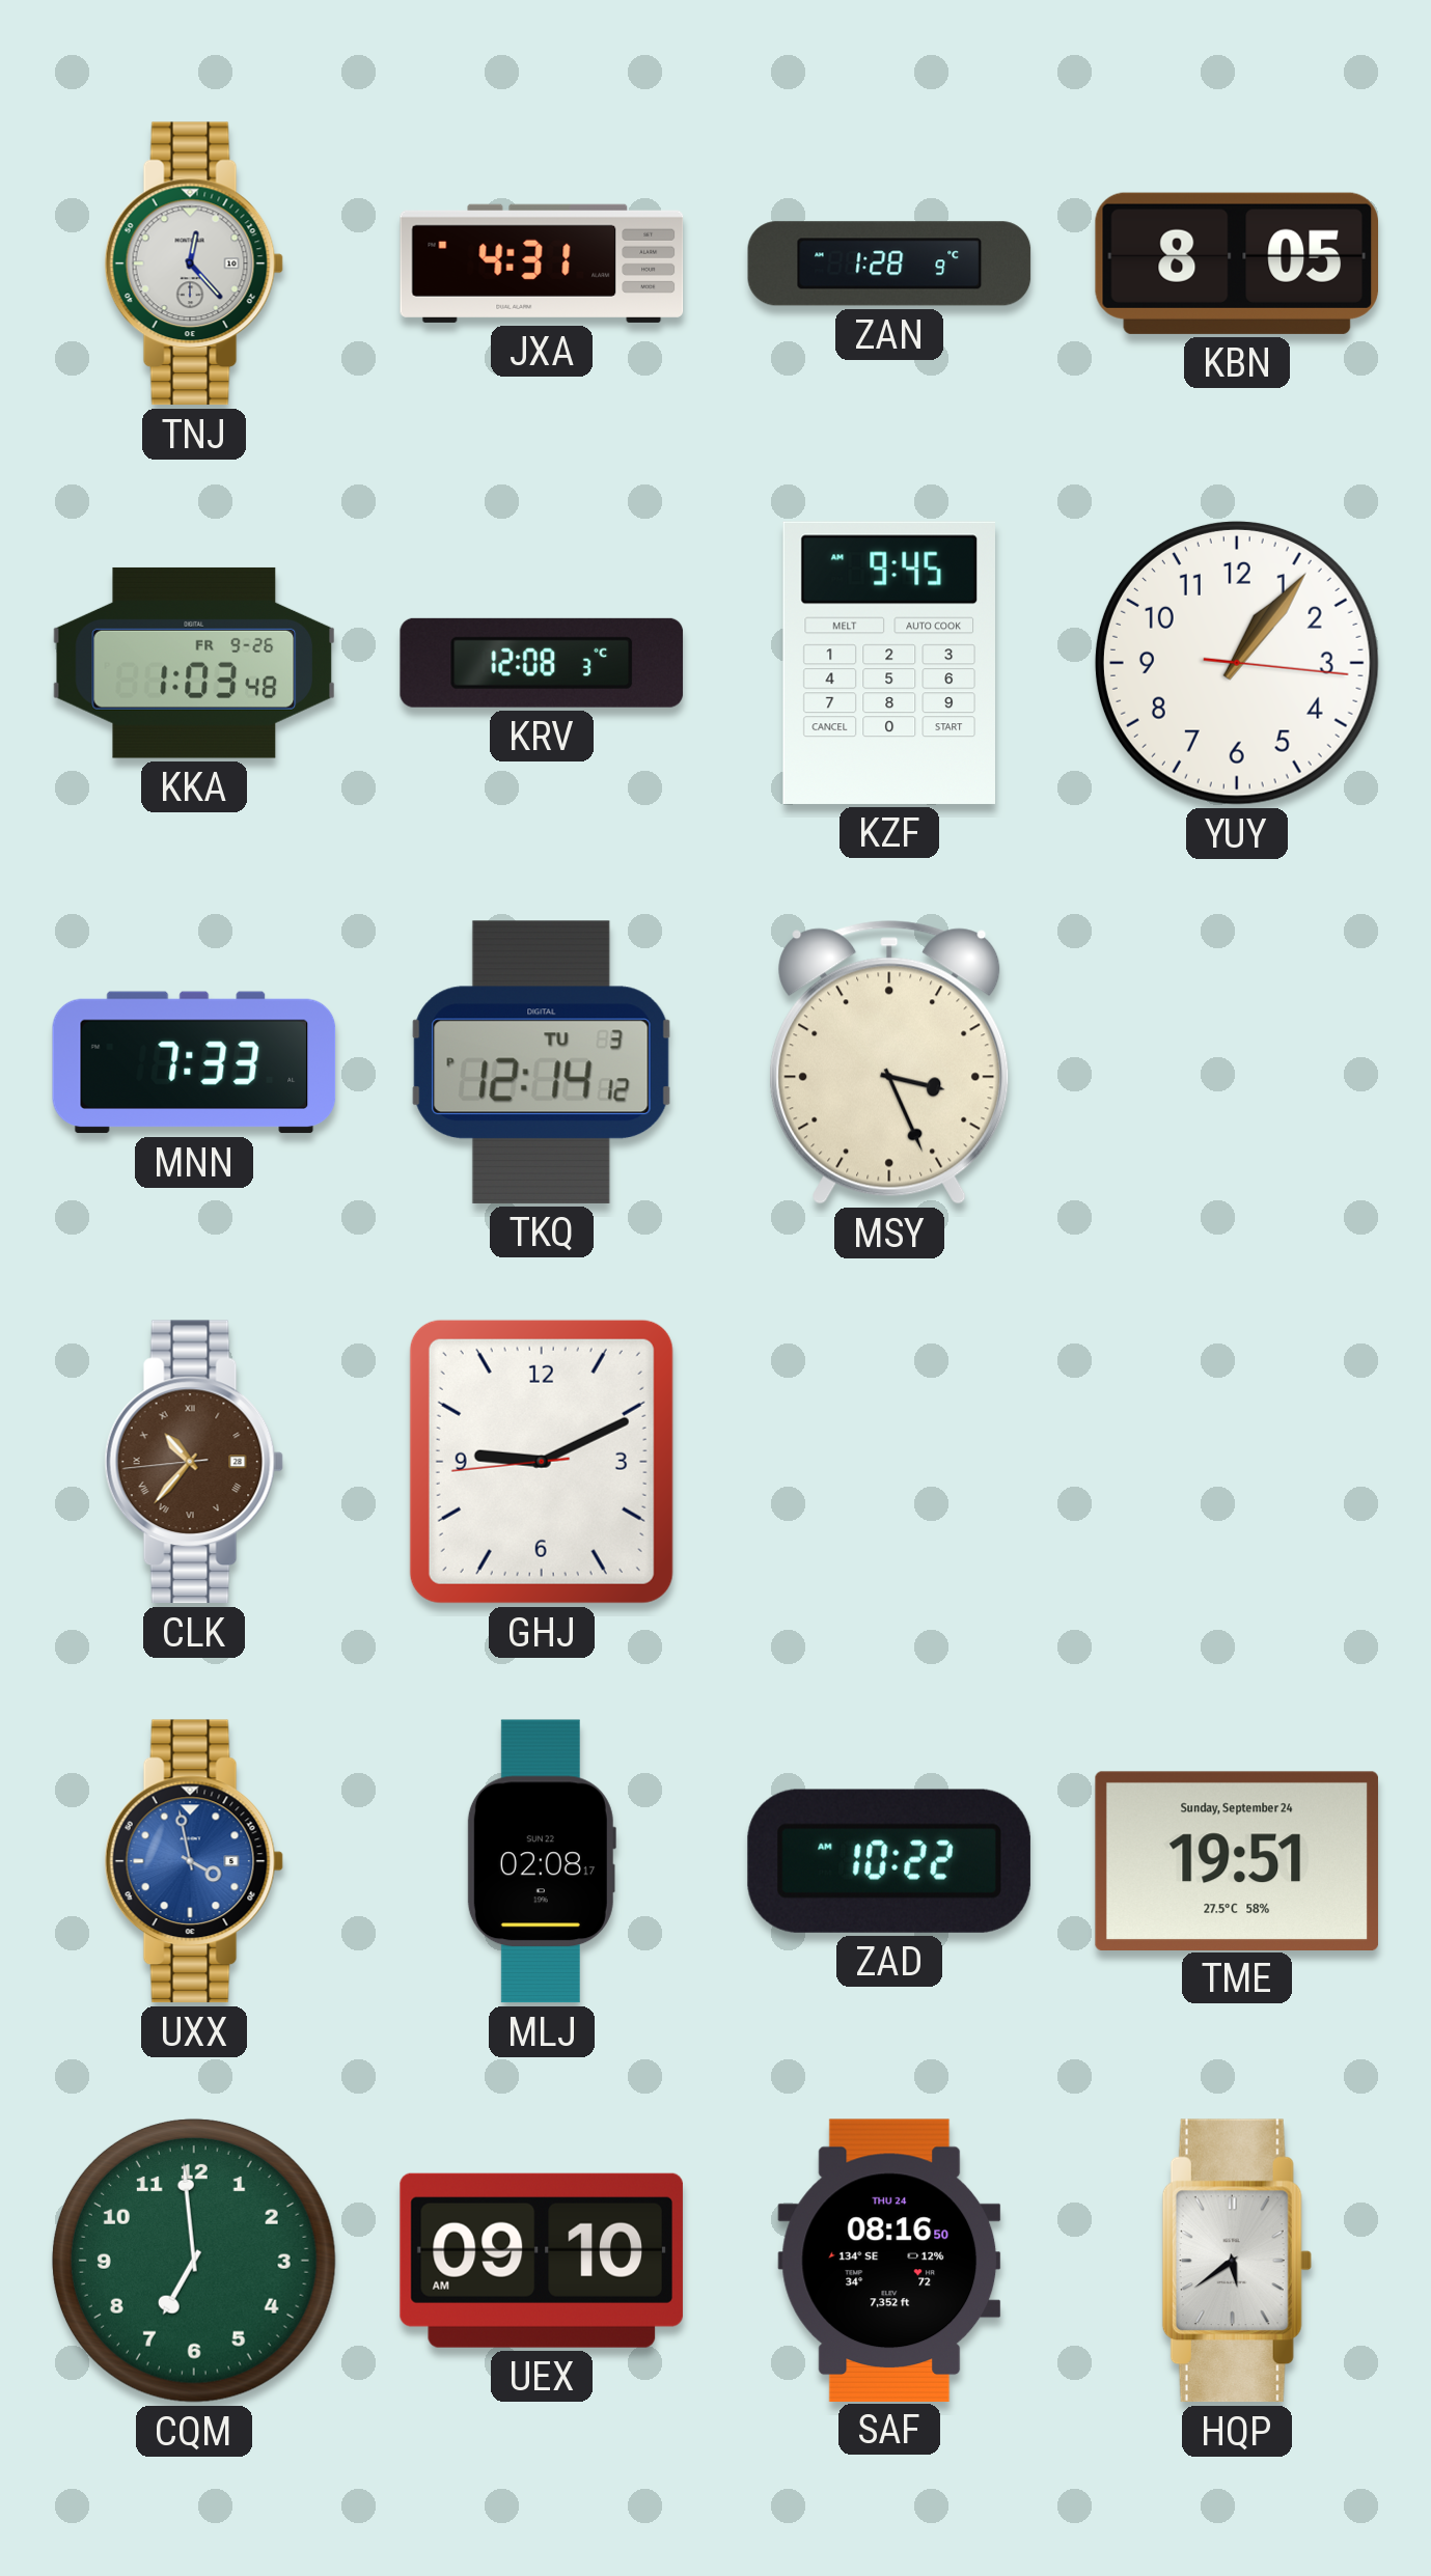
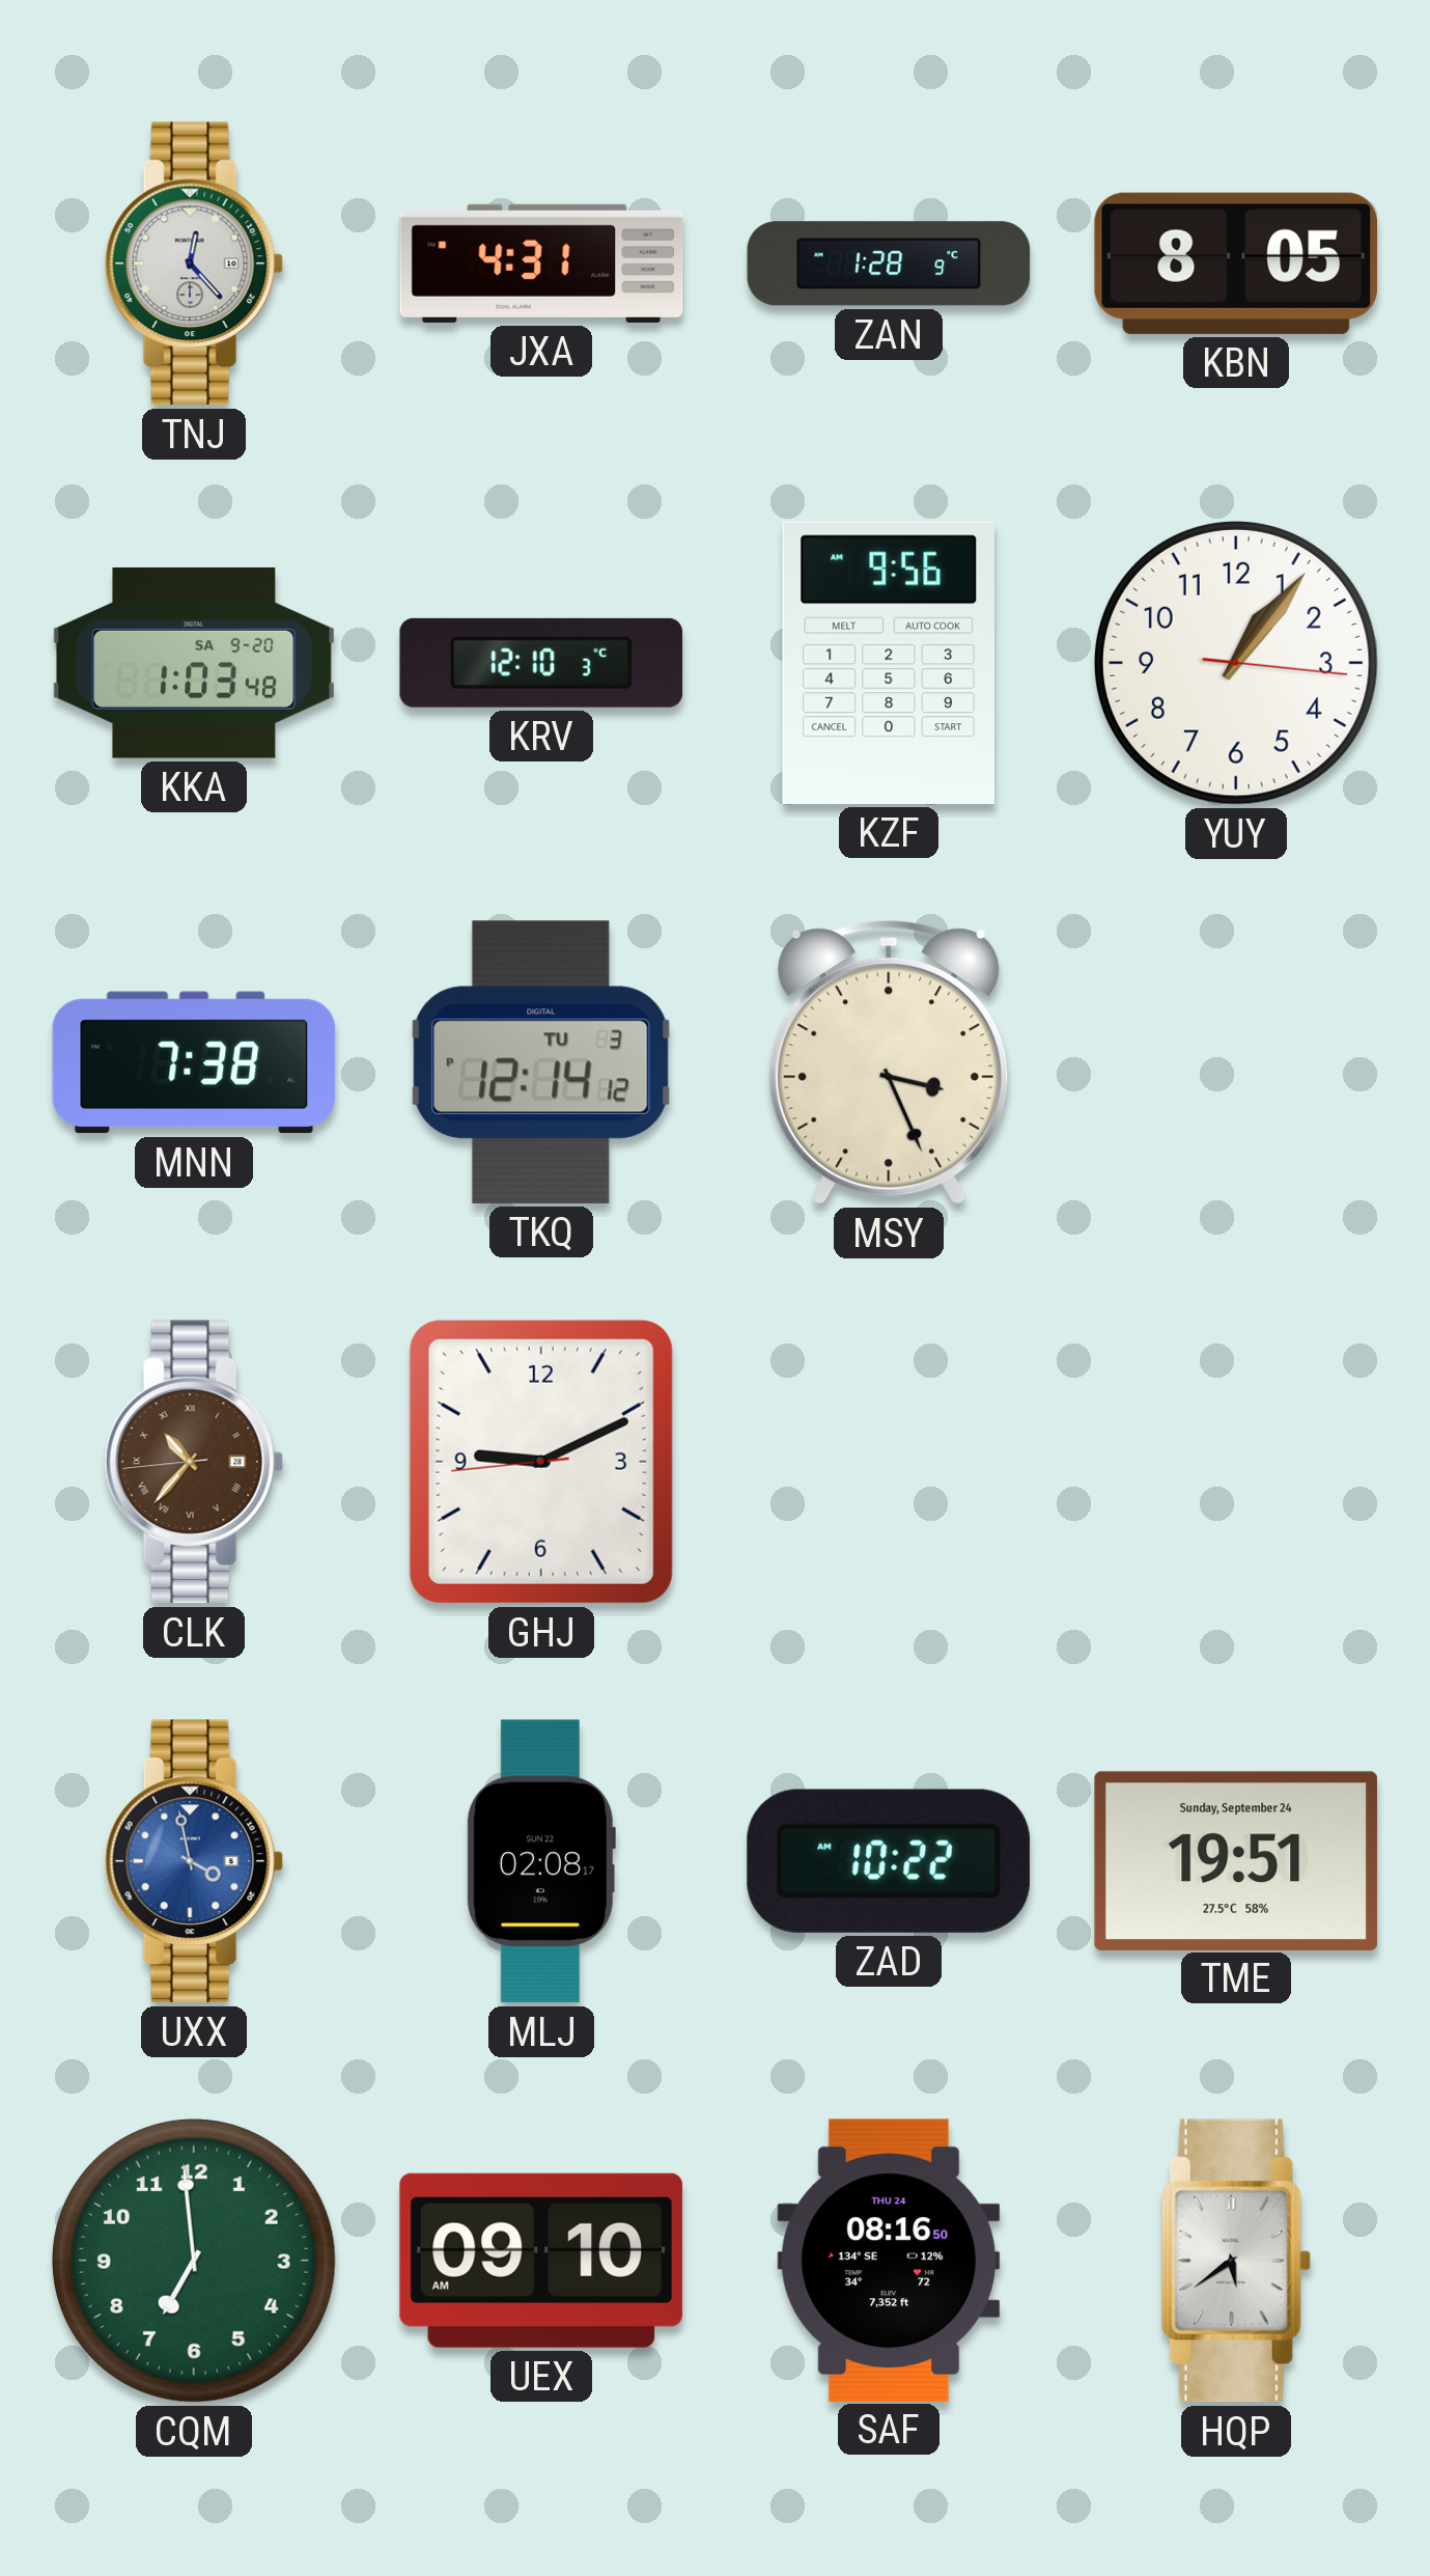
KKA date: FR 9-26 -> SA 9-20 (194, 663)
KRV: 12:08 -> 12:10 (541, 663)
KZF: 9:45 -> 9:56 (889, 663)
MNN: 7:33 -> 7:38 (194, 1062)
